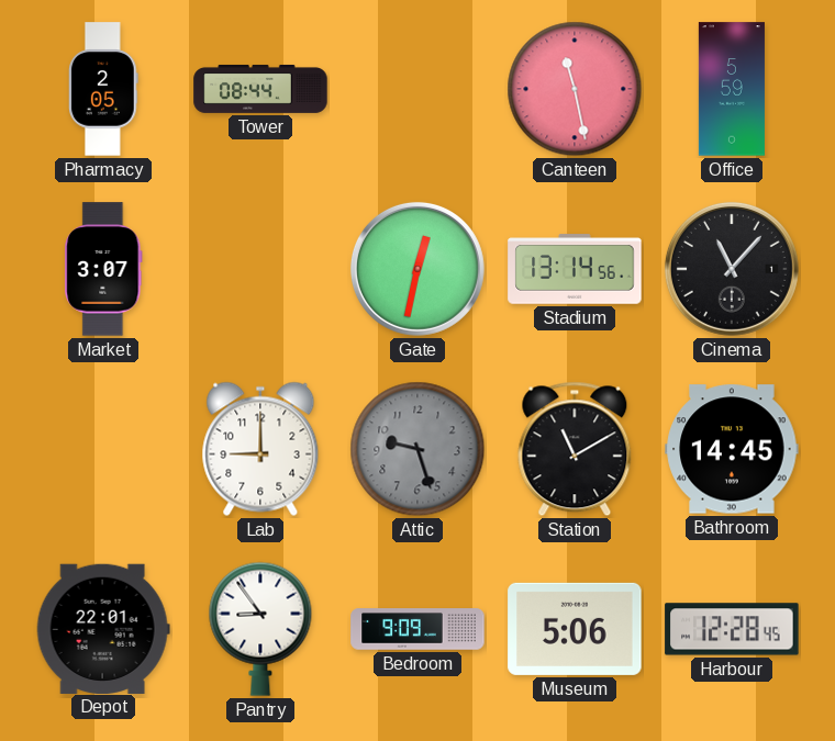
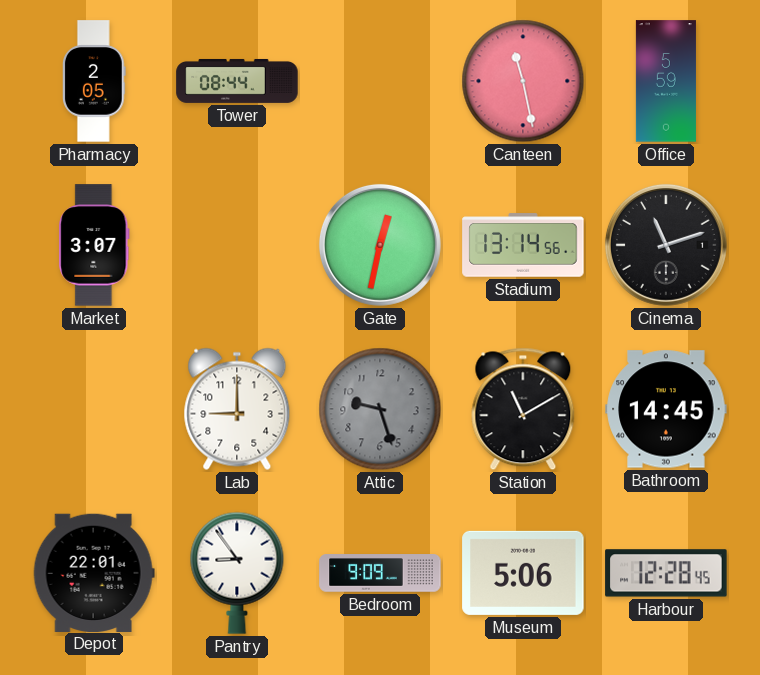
Cinema: 11:07 -> 11:12 (666, 245)
